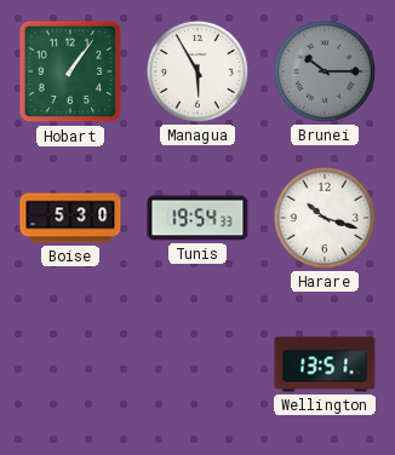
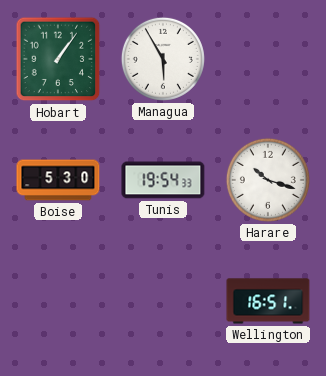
Brunei: 10:15 -> none (325, 71)
Wellington: 13:51 -> 16:51 (268, 301)
